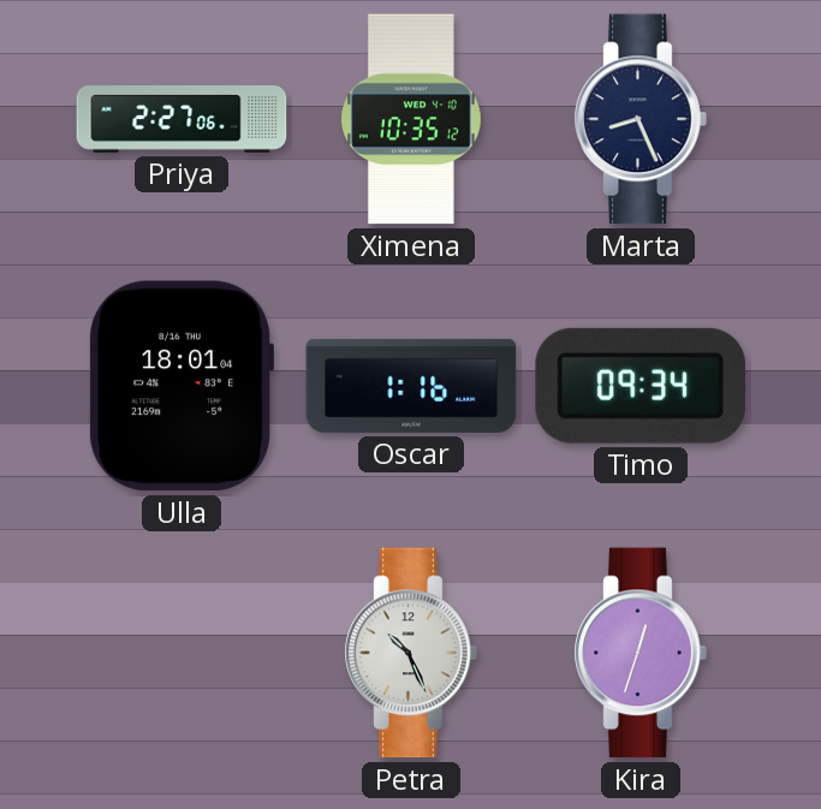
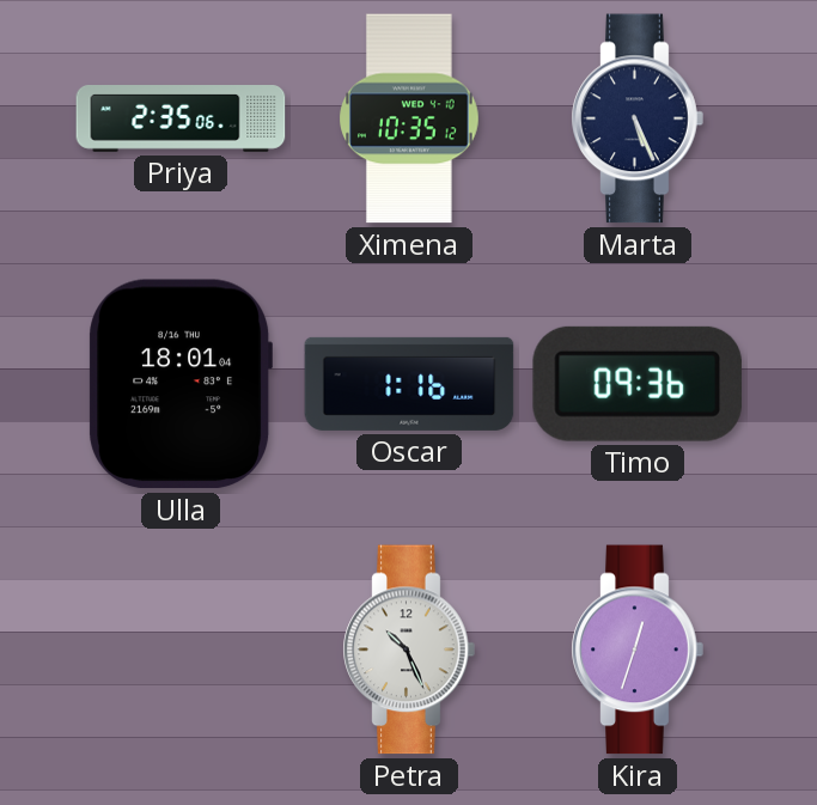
Priya: 2:27 -> 2:35 (181, 120)
Marta: 8:26 -> 5:26 (638, 118)
Timo: 09:34 -> 09:36 (638, 384)
